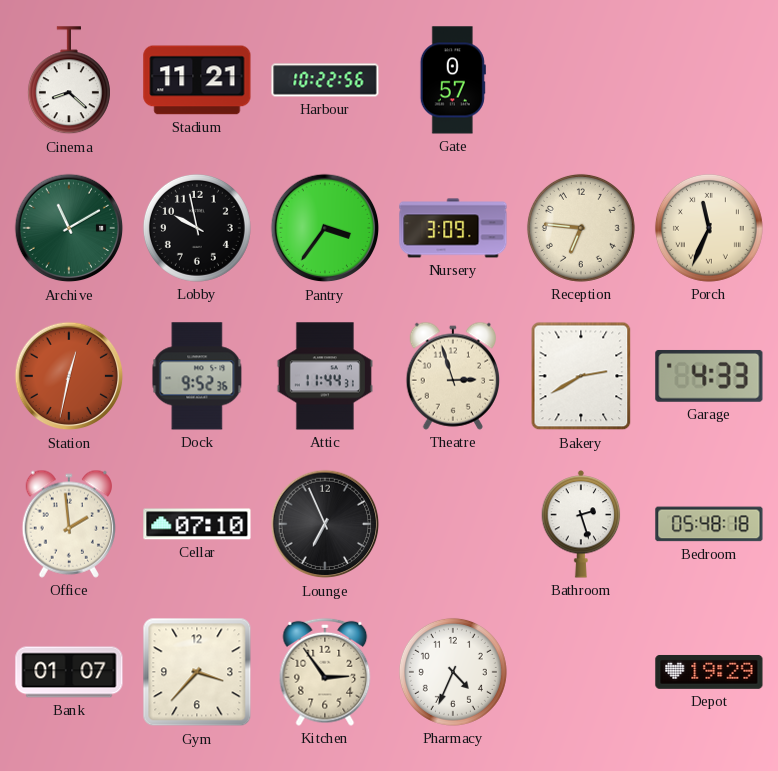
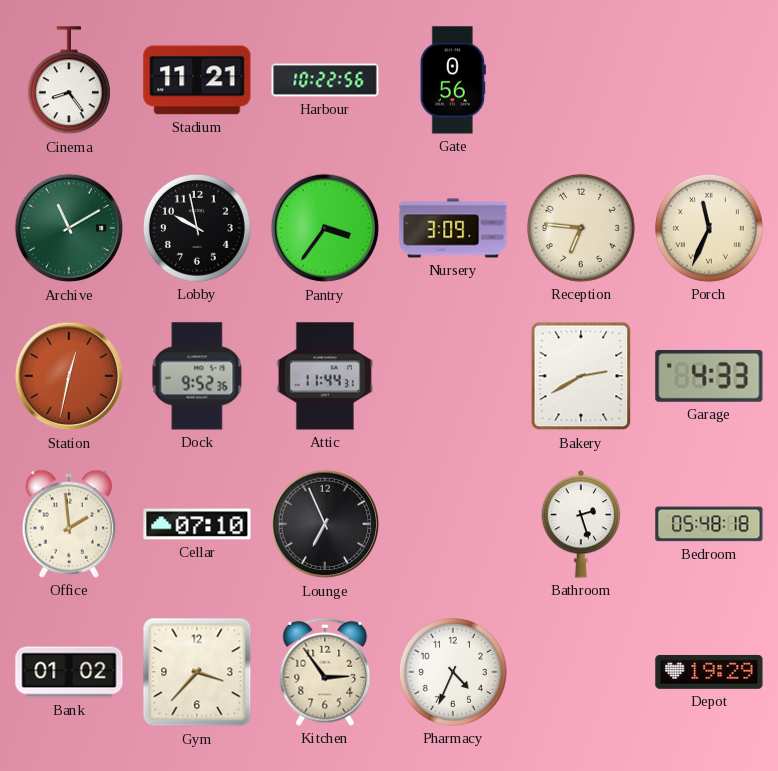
Cinema: 8:22 -> 8:24 (69, 81)
Gate: 0:57 -> 0:56 (453, 80)
Theatre: 2:57 -> none (452, 376)
Bank: 01:07 -> 01:02 (69, 672)
